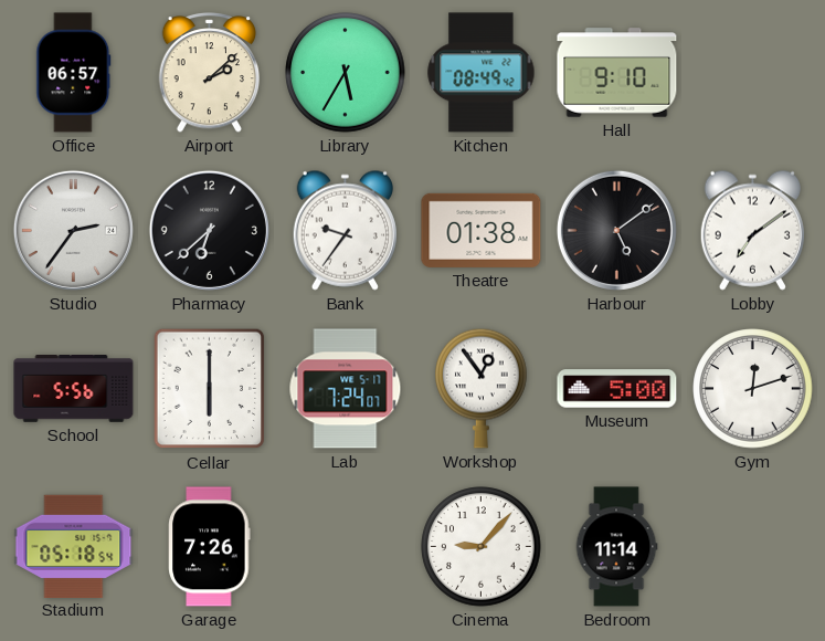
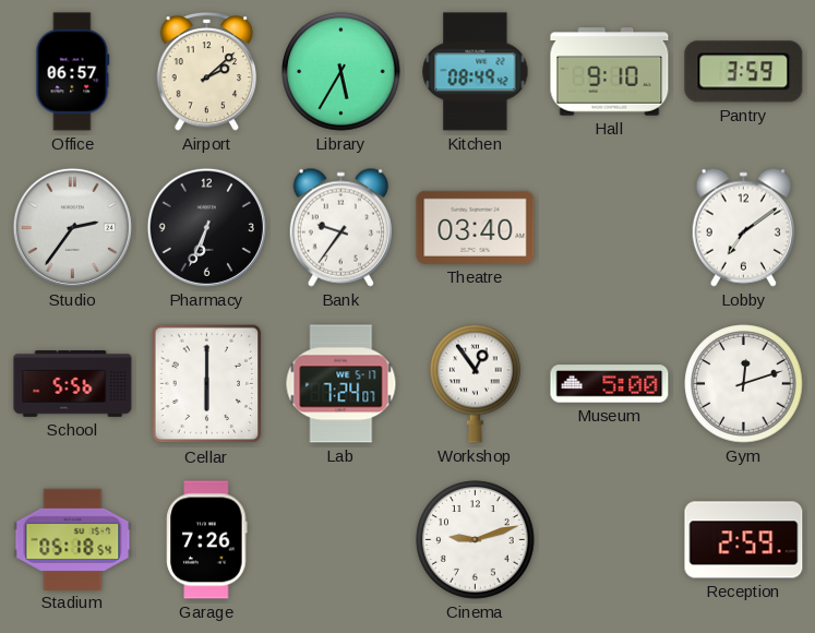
Pantry: none -> 3:59 (744, 72)
Pharmacy: 6:38 -> 6:34 (206, 227)
Theatre: 01:38 -> 03:40 (476, 227)
Harbour: 5:09 -> none (616, 230)
Cinema: 9:07 -> 9:12 (476, 540)
Bedroom: 11:14 -> none (616, 547)
Reception: none -> 2:59 (744, 540)
